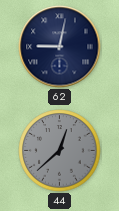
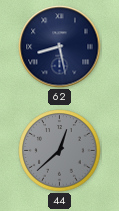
62: 9:02 -> 8:28 (60, 47)
